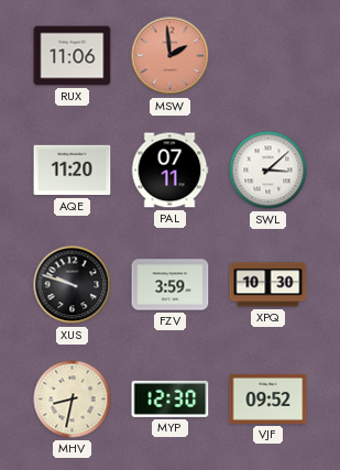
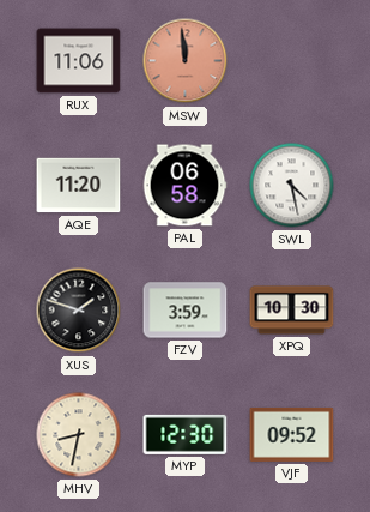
MSW: 1:59 -> 11:59 (186, 61)
PAL: 07:11 -> 06:58 (184, 186)
SWL: 3:08 -> 4:28 (292, 186)
XUS: 9:48 -> 1:48 (79, 311)
